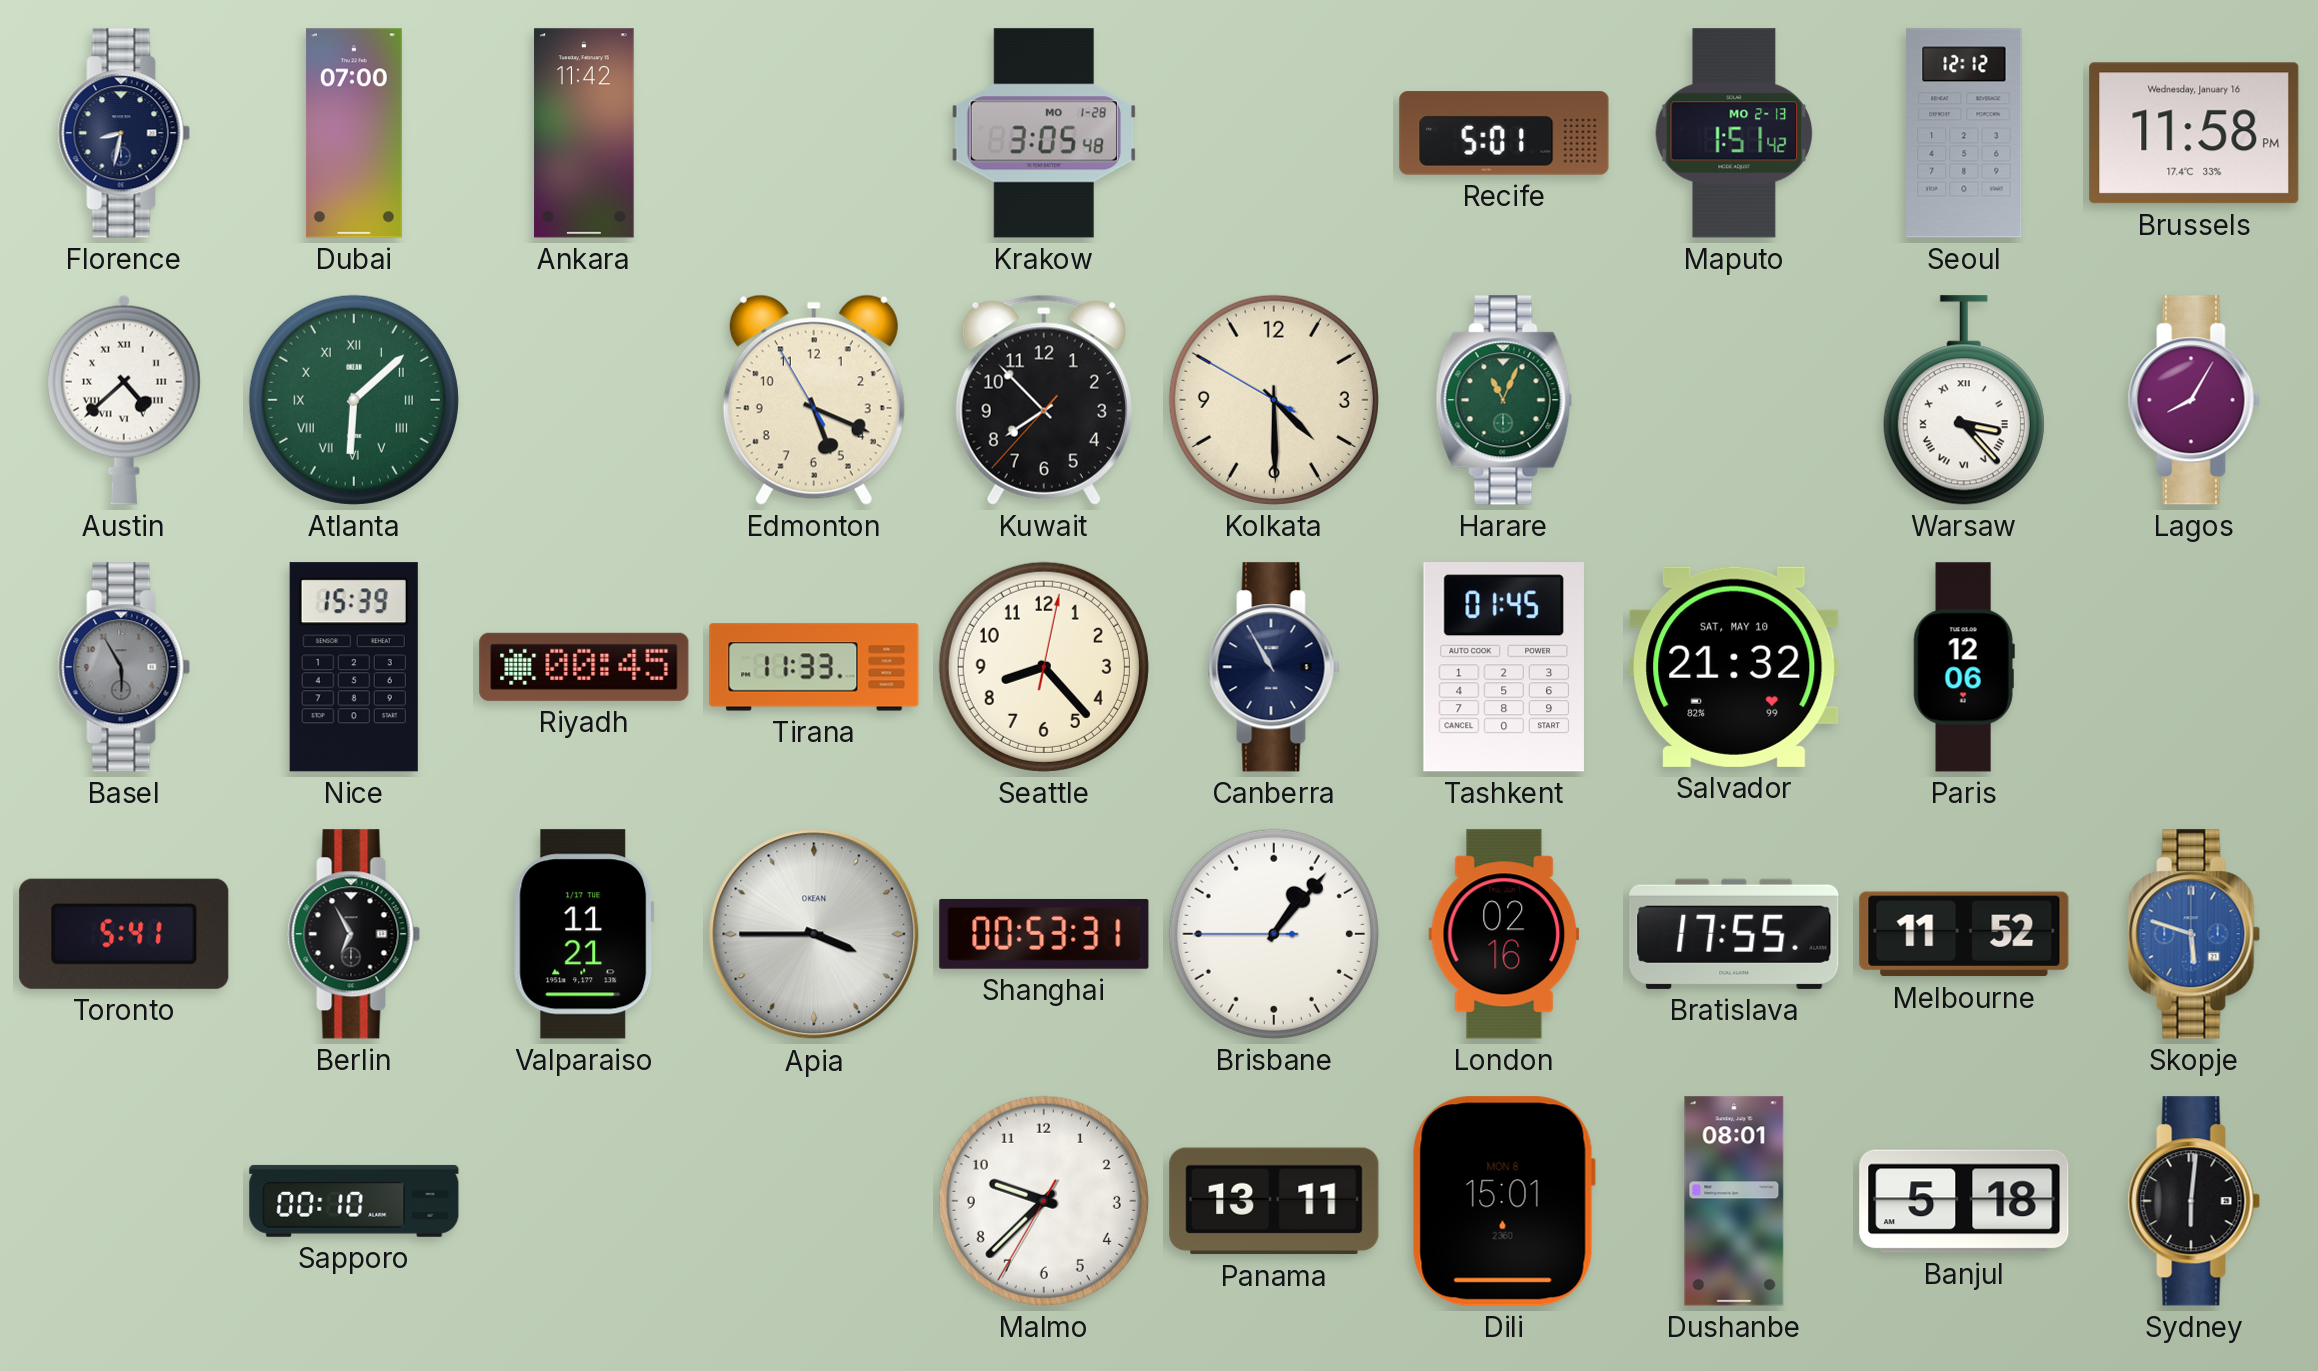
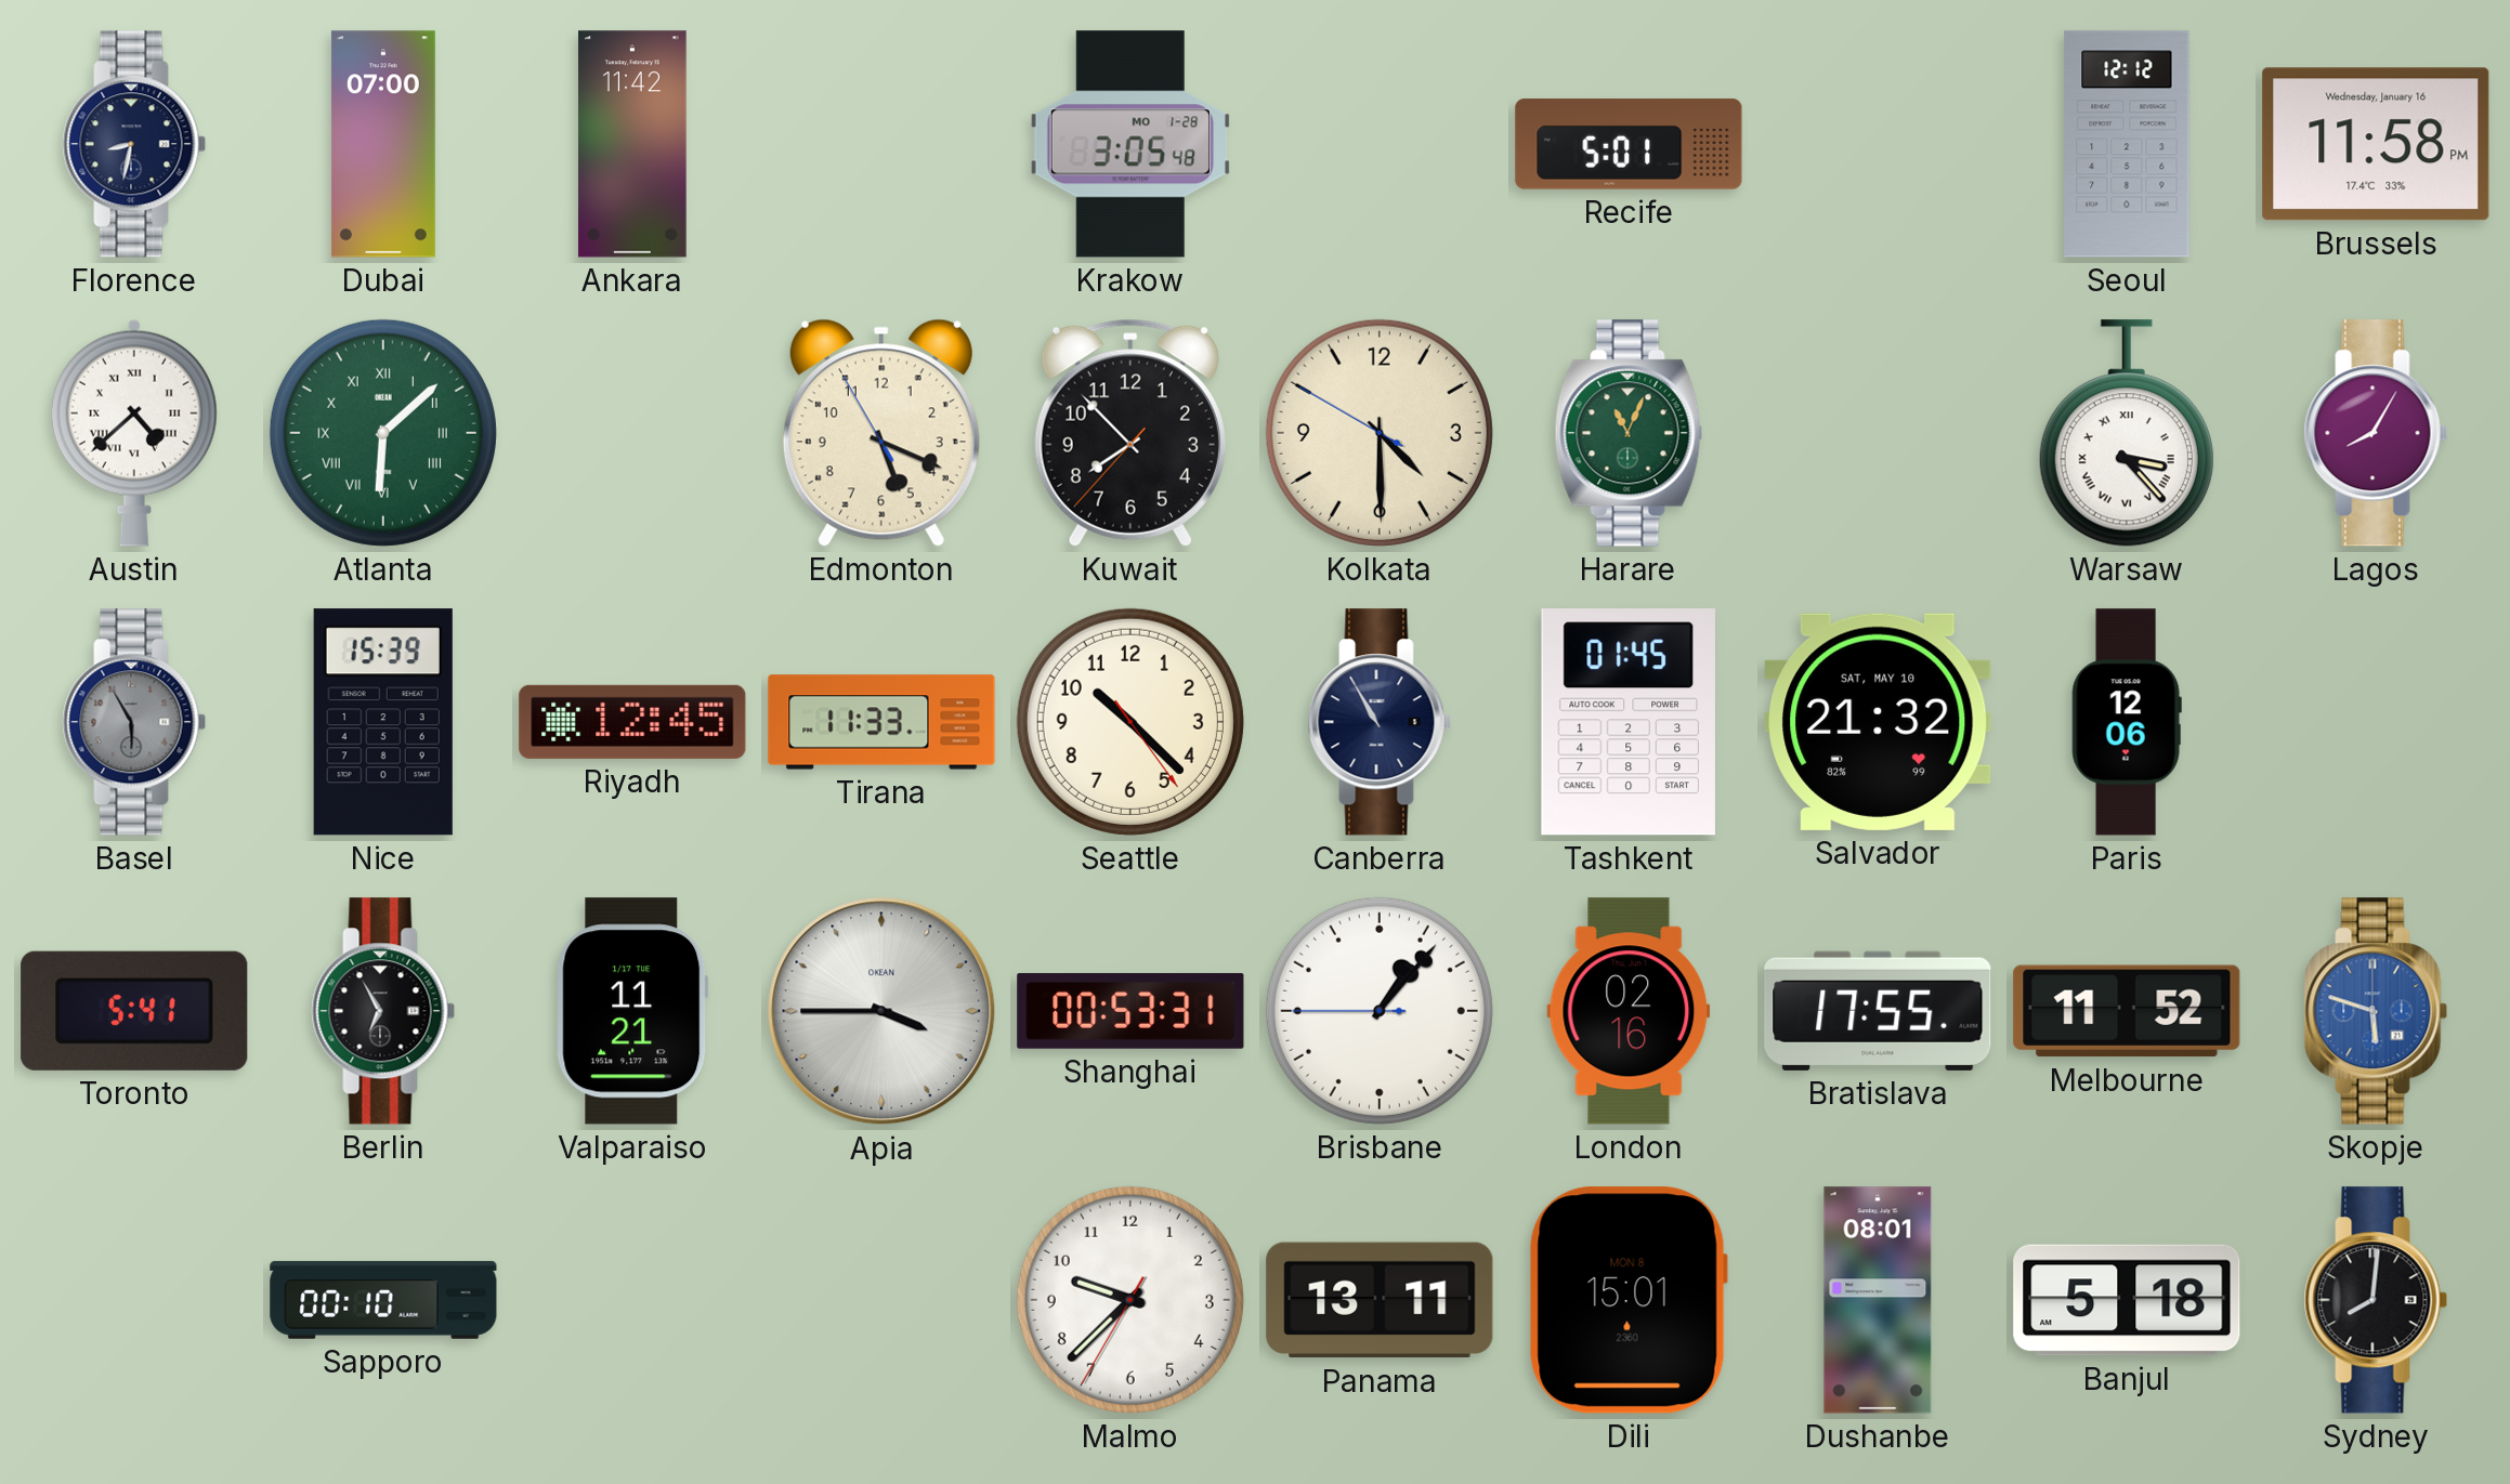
Maputo: 1:51 -> none (1734, 133)
Riyadh: 00:45 -> 12:45 (632, 722)
Seattle: 8:23 -> 10:22 (1130, 722)
Sydney: 6:01 -> 8:01 (2376, 1300)
